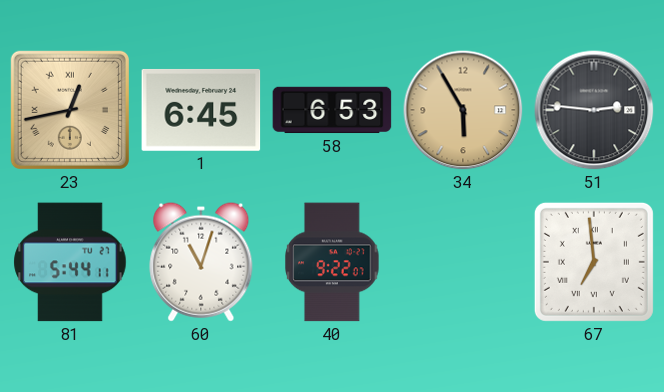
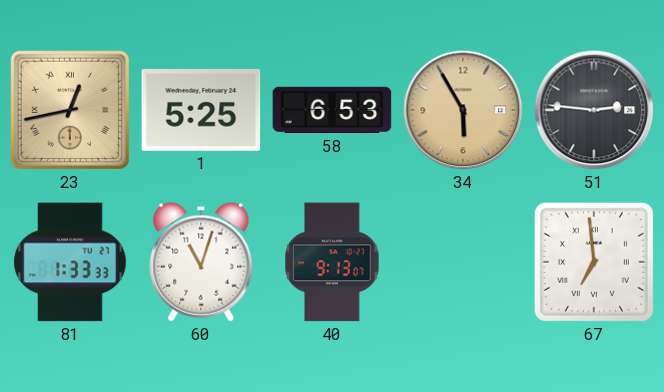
1: 6:45 -> 5:25 (201, 110)
81: 5:44 -> 1:33 (70, 262)
40: 9:22 -> 9:13 (332, 262)
